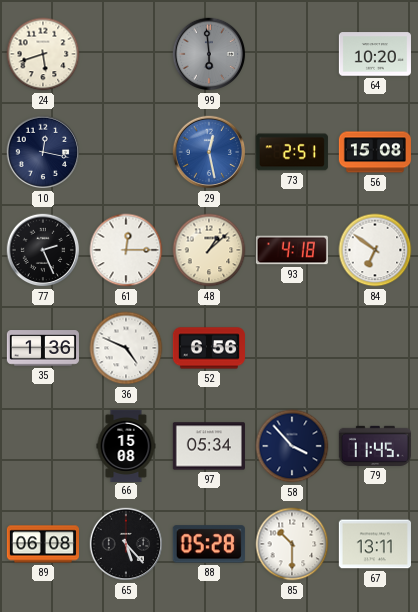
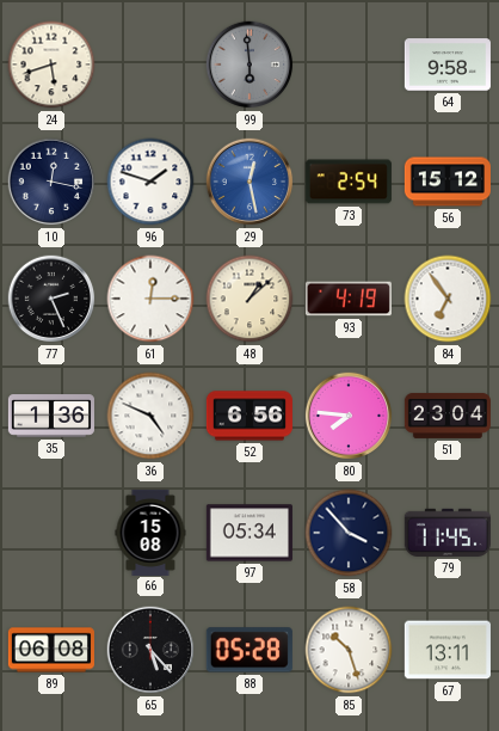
64: 10:20 -> 9:58 (448, 64)
96: none -> 1:48 (150, 182)
73: 2:51 -> 2:54 (349, 182)
56: 15:08 -> 15:12 (446, 182)
93: 4:18 -> 4:19 (349, 299)
84: 6:51 -> 6:54 (448, 299)
80: none -> 7:46 (349, 416)
51: none -> 23:04 (448, 416)
85: 10:30 -> 10:27 (349, 650)
